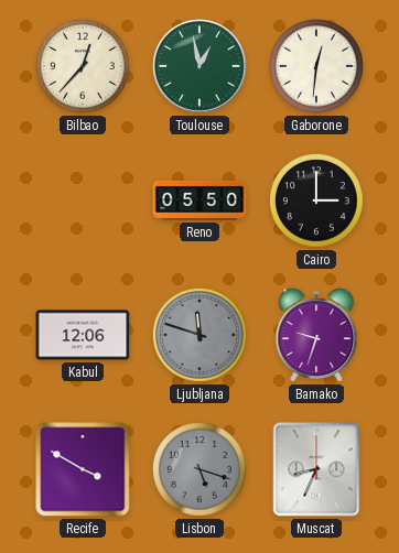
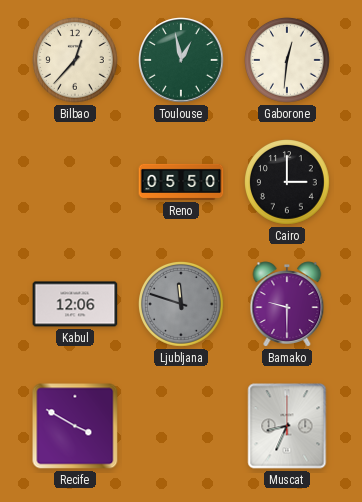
Bamako: 9:33 -> 9:30 (287, 304)
Lisbon: 5:18 -> none (201, 470)
